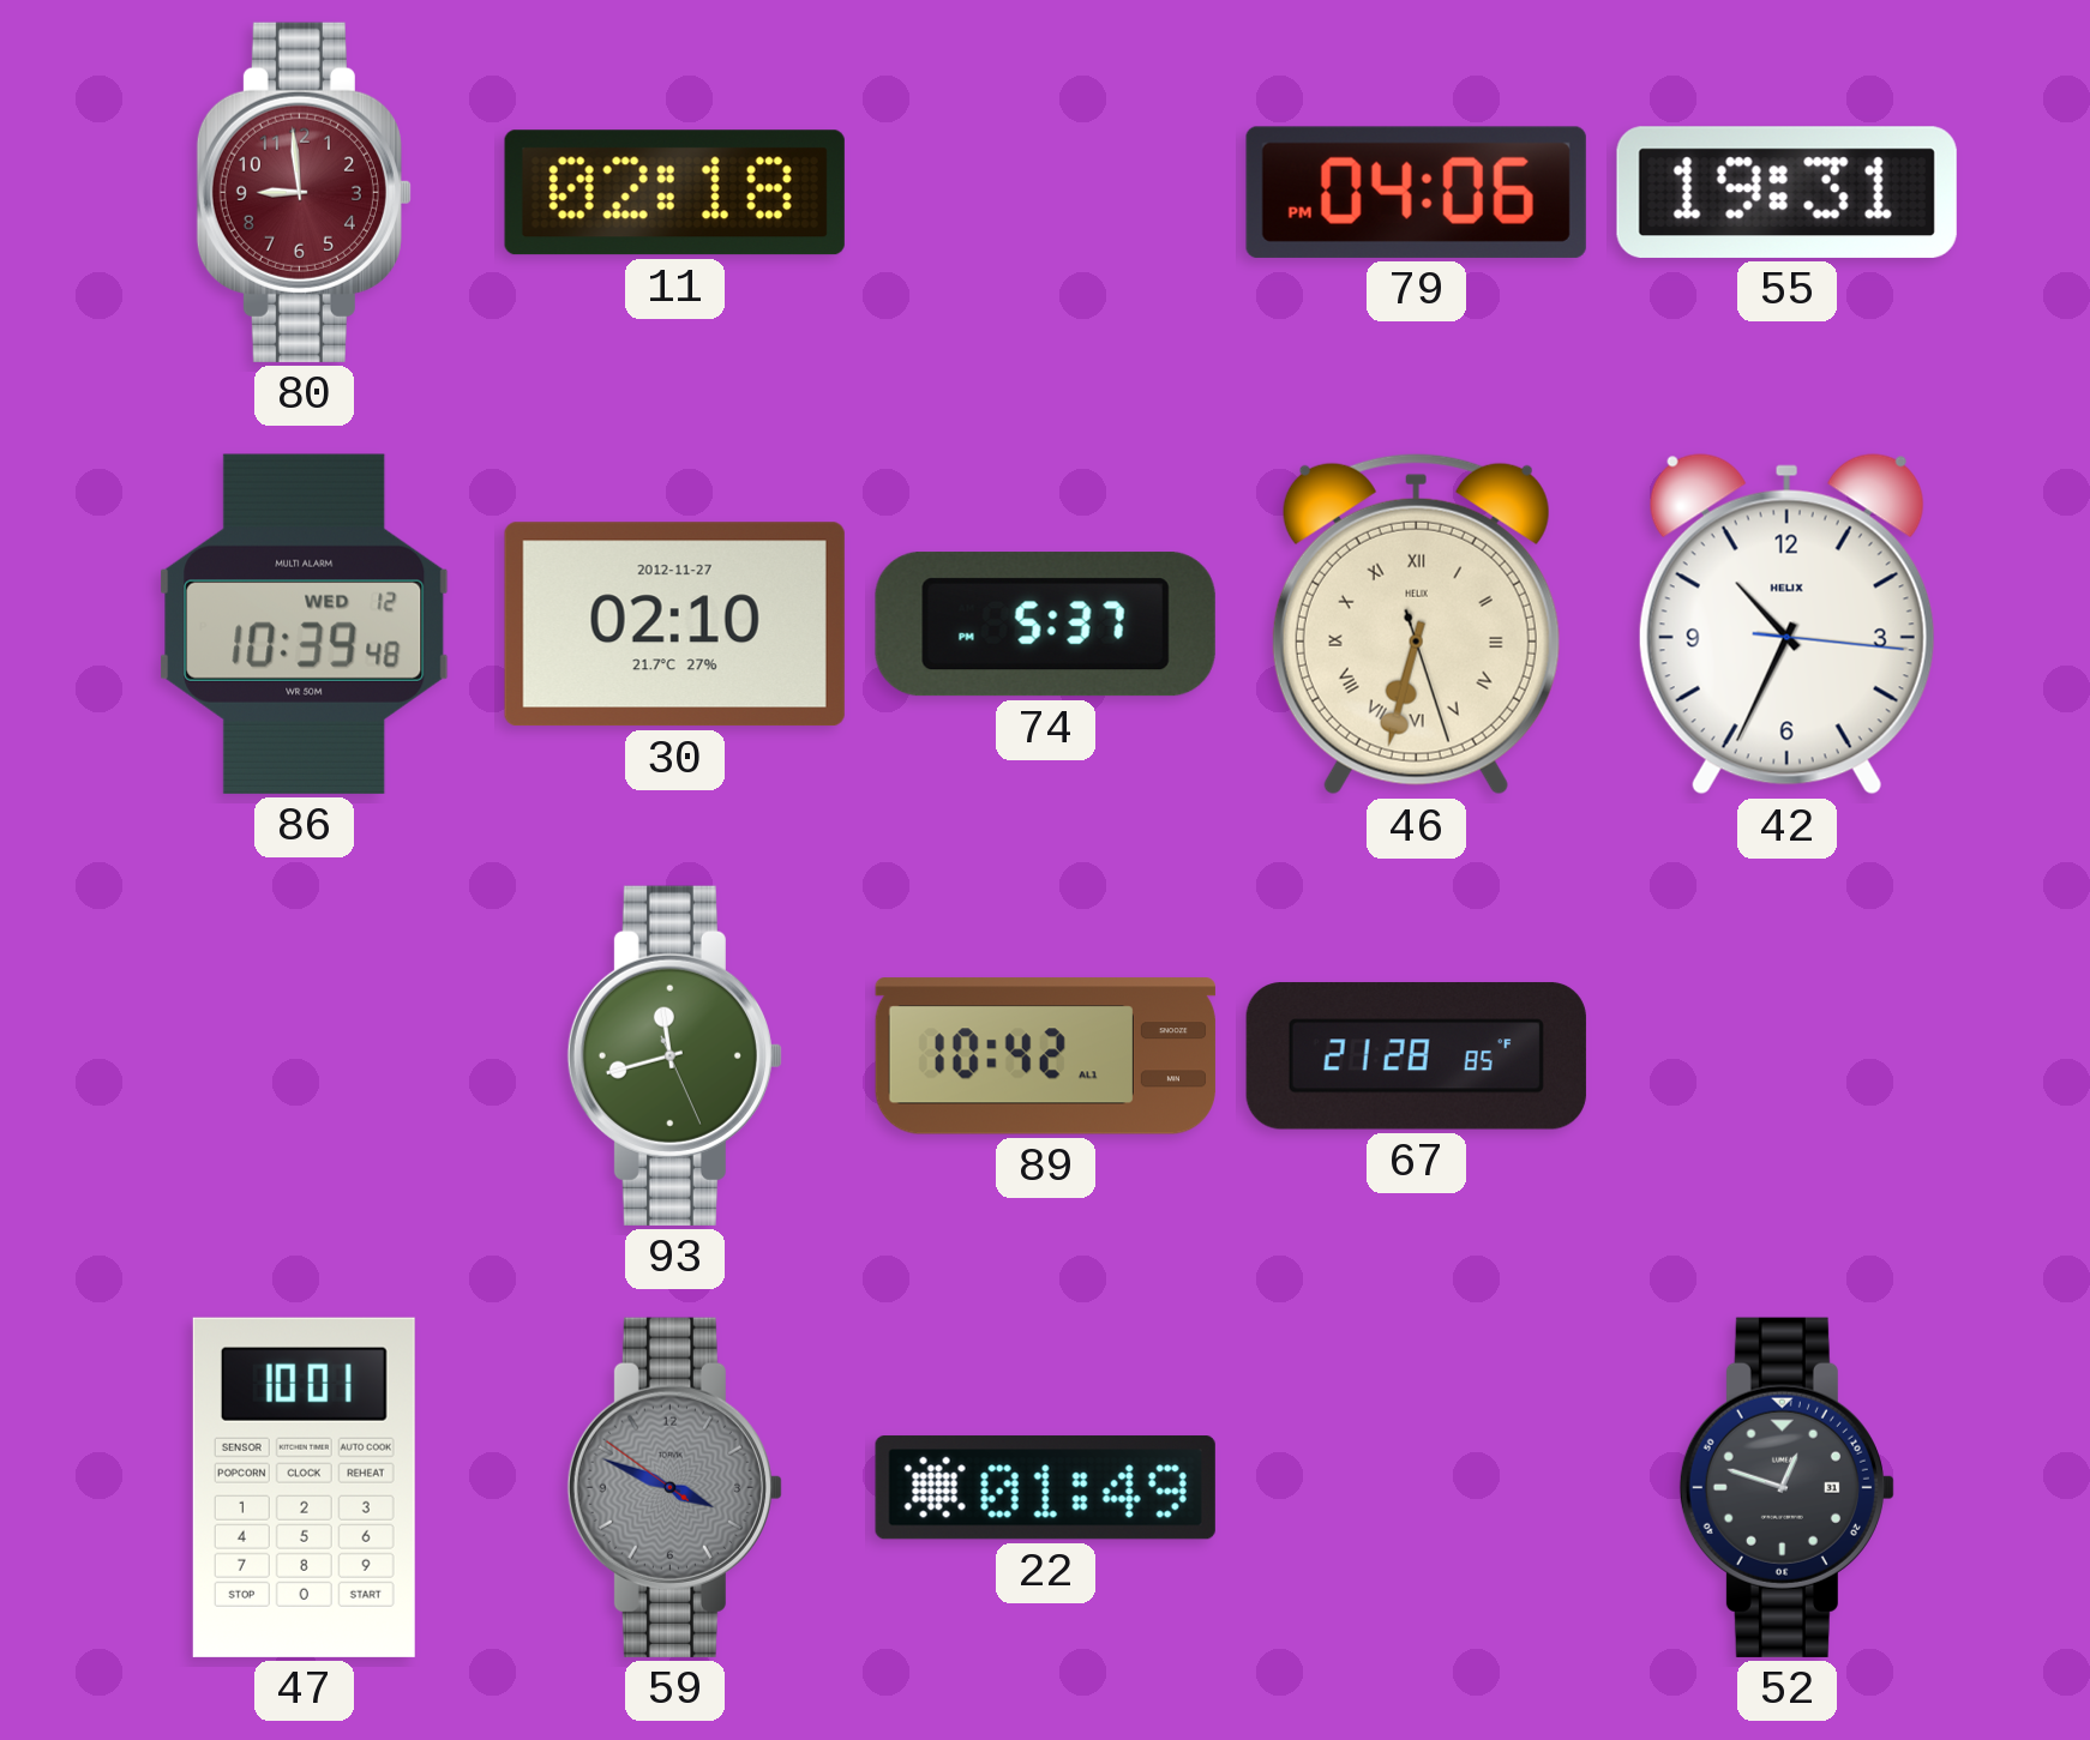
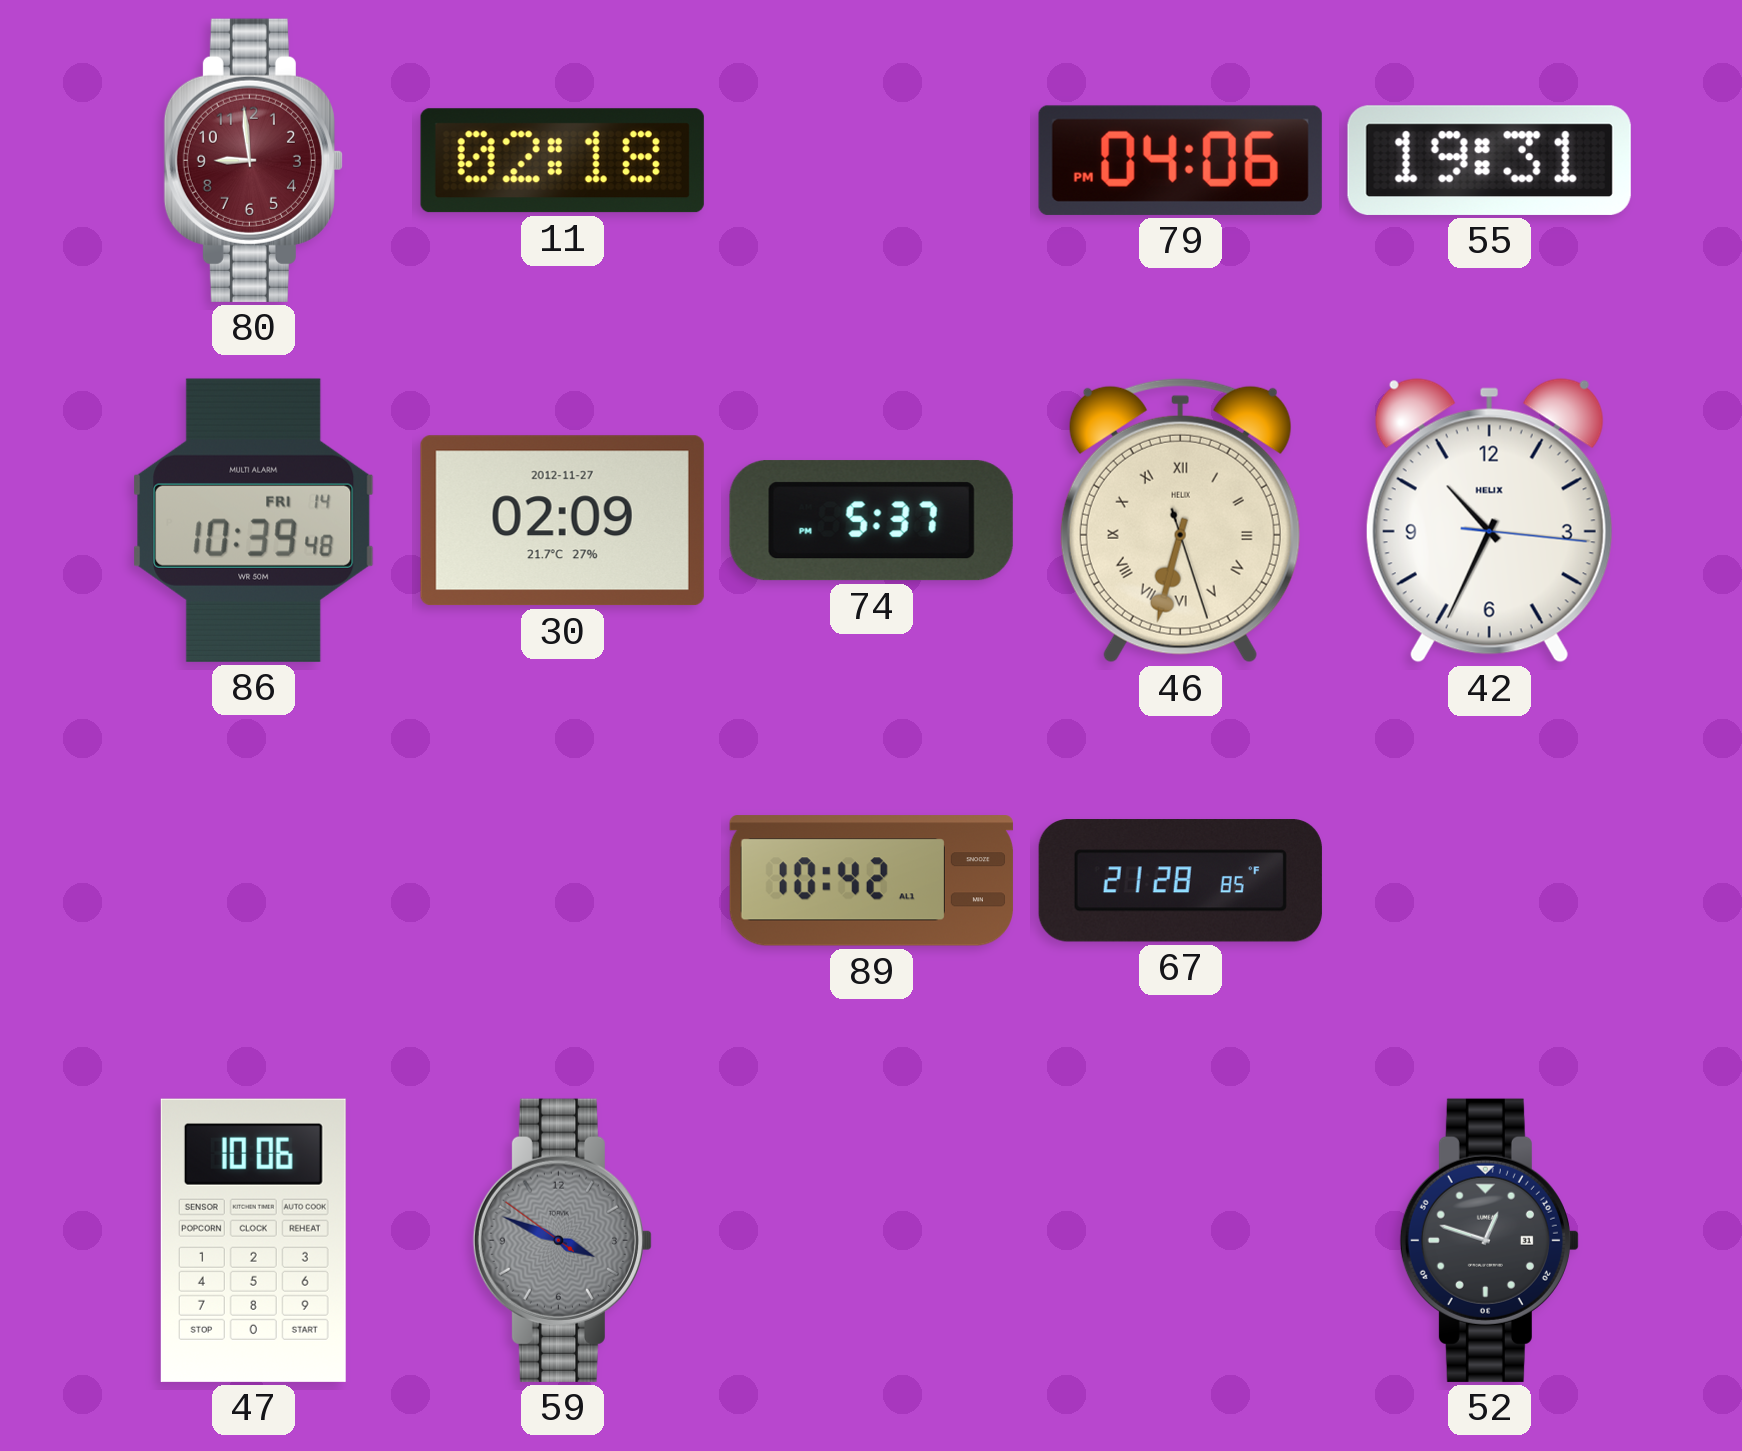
86 date: WED 12 -> FRI 14 (254, 520)
30: 02:10 -> 02:09 (562, 521)
93: 11:42 -> none (674, 1055)
47: 10:01 -> 10:06 (253, 1240)
22: 01:49 -> none (1045, 1488)
